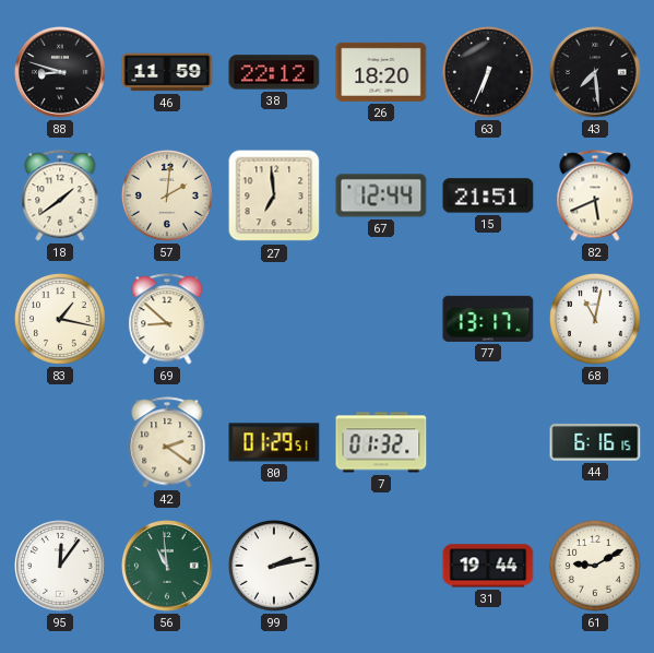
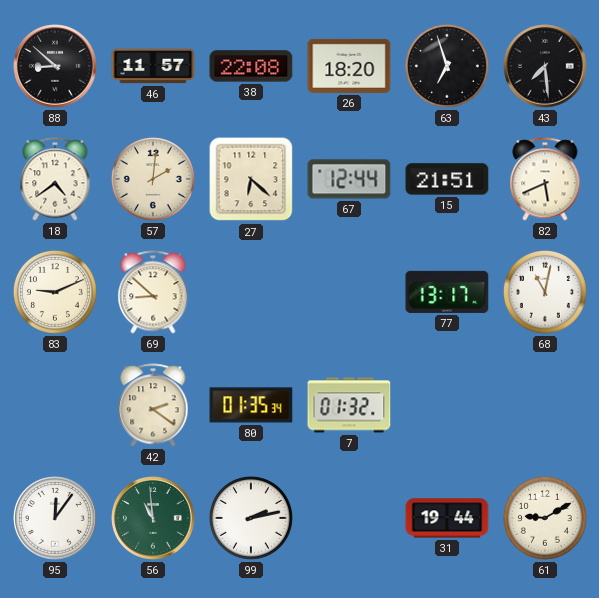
88: 8:48 -> 8:52 (55, 66)
46: 11:59 -> 11:57 (153, 66)
38: 22:12 -> 22:08 (251, 66)
63: 6:34 -> 6:57 (447, 66)
18: 1:39 -> 4:39 (55, 179)
27: 6:59 -> 6:22 (251, 179)
83: 1:17 -> 9:11 (55, 292)
80: 01:29 -> 01:35 (251, 405)
44: 6:16 -> none (595, 442)
